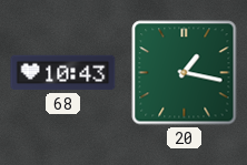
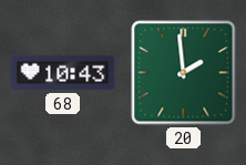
20: 1:17 -> 1:59 (184, 73)
